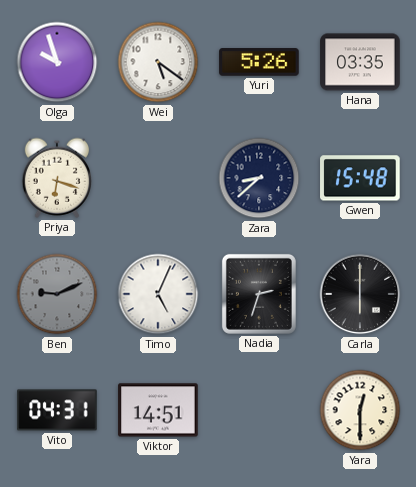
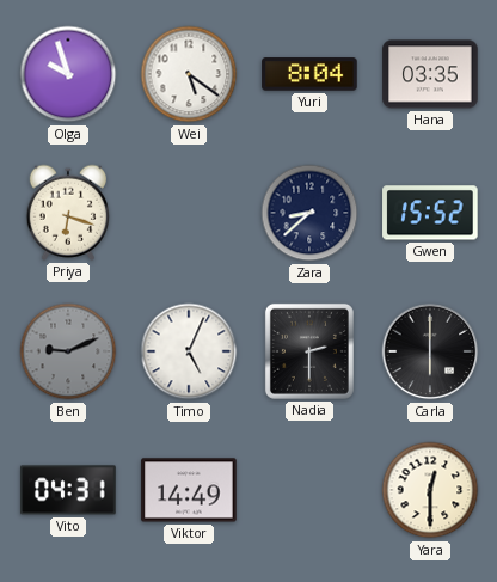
Yuri: 5:26 -> 8:04 (309, 74)
Gwen: 15:48 -> 15:52 (430, 213)
Nadia: 2:33 -> 2:30 (309, 351)
Viktor: 14:51 -> 14:49 (189, 490)
